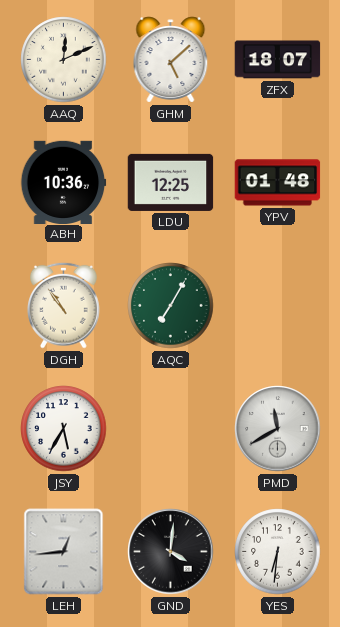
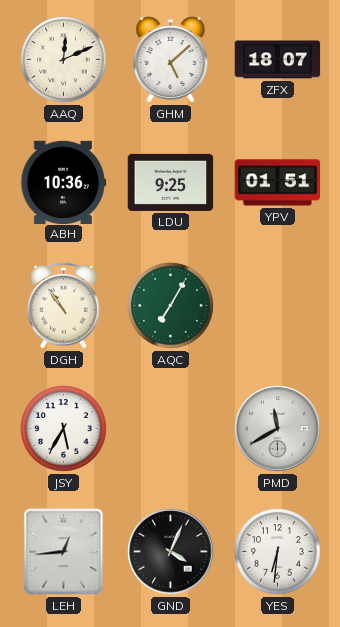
LDU: 12:25 -> 9:25 (171, 182)
YPV: 01:48 -> 01:51 (278, 183)
GND: 4:01 -> 4:04 (171, 552)
